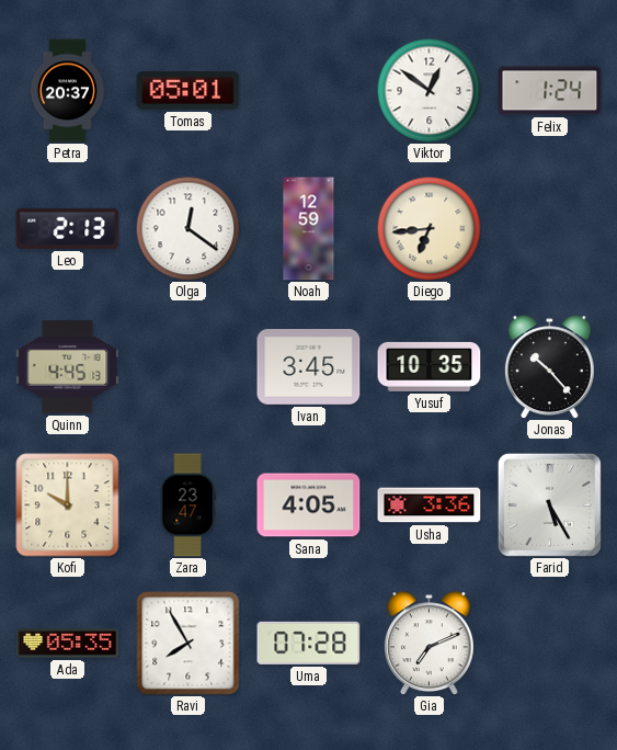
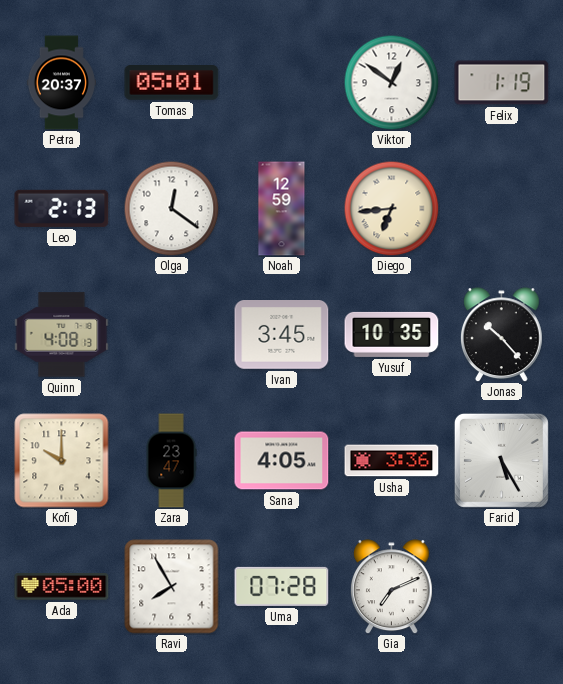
Felix: 1:24 -> 1:19 (502, 83)
Quinn: 4:45 -> 4:08 (62, 335)
Ada: 05:35 -> 05:00 (62, 587)
